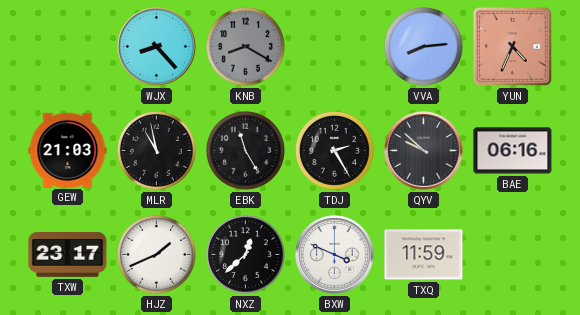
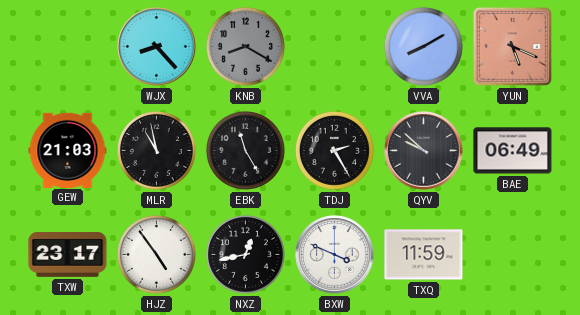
VVA: 8:14 -> 8:10 (423, 46)
YUN: 4:34 -> 5:19 (512, 46)
BAE: 06:16 -> 06:49 (513, 151)
HJZ: 1:41 -> 4:54 (156, 254)
NXZ: 12:38 -> 12:43 (245, 254)
